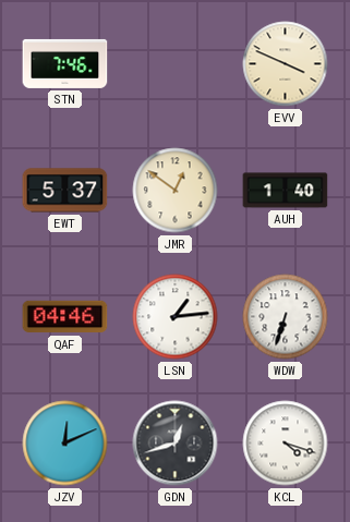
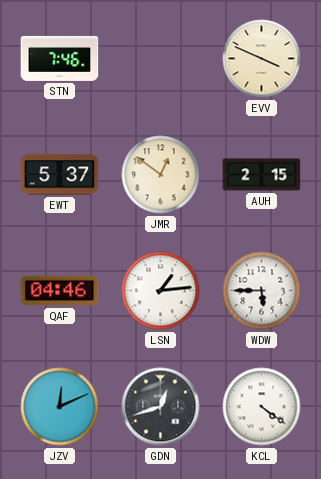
AUH: 1:40 -> 2:15 (262, 175)
WDW: 6:33 -> 5:45 (262, 291)
KCL: 4:18 -> 4:21 (262, 407)
